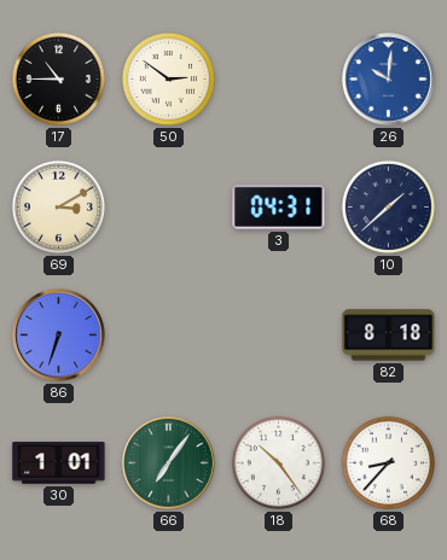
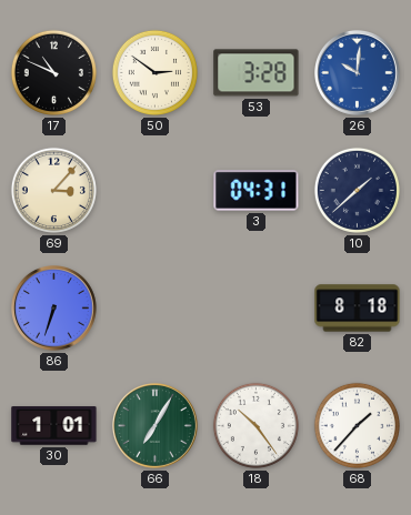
17: 10:45 -> 10:49 (53, 72)
53: none -> 3:28 (257, 73)
69: 3:10 -> 3:07 (53, 190)
66: 7:06 -> 7:05 (156, 426)
68: 8:37 -> 1:37 (357, 425)
